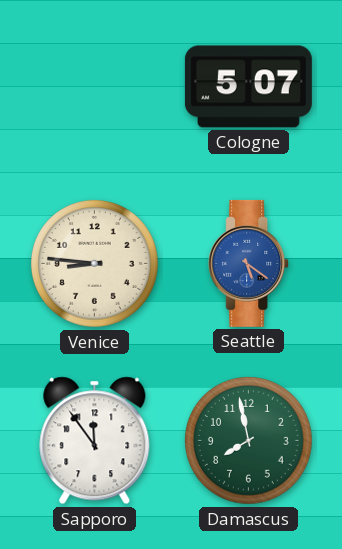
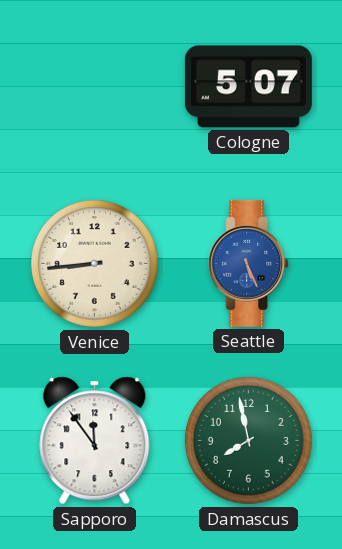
Venice: 8:46 -> 8:44 (94, 263)
Seattle: 5:21 -> 5:26 (249, 263)
